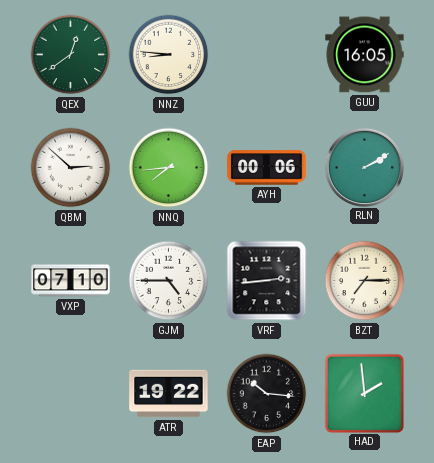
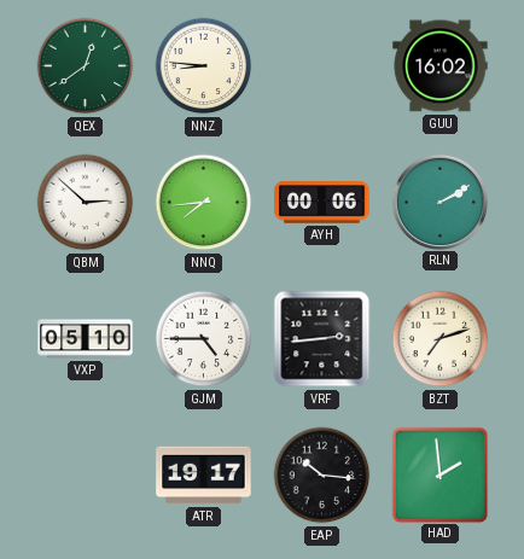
GUU: 16:05 -> 16:02 (441, 66)
VXP: 07:10 -> 05:10 (86, 339)
BZT: 7:15 -> 7:12 (441, 339)
ATR: 19:22 -> 19:17 (204, 476)
